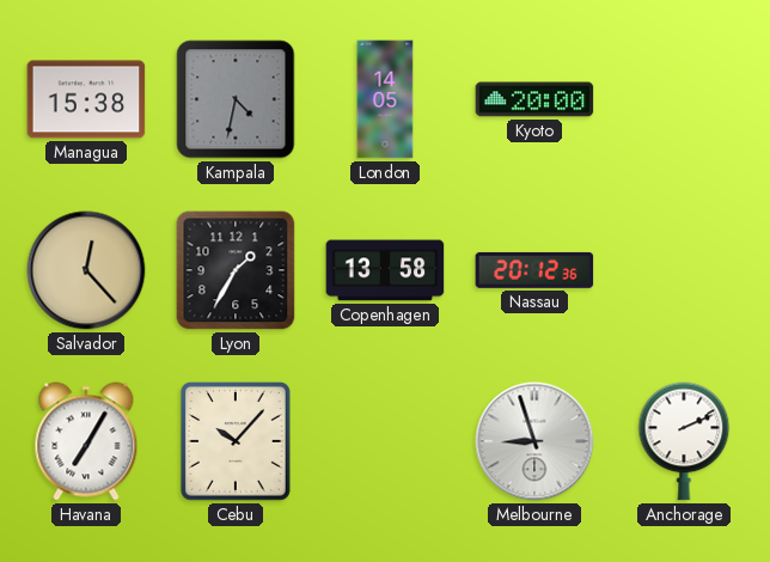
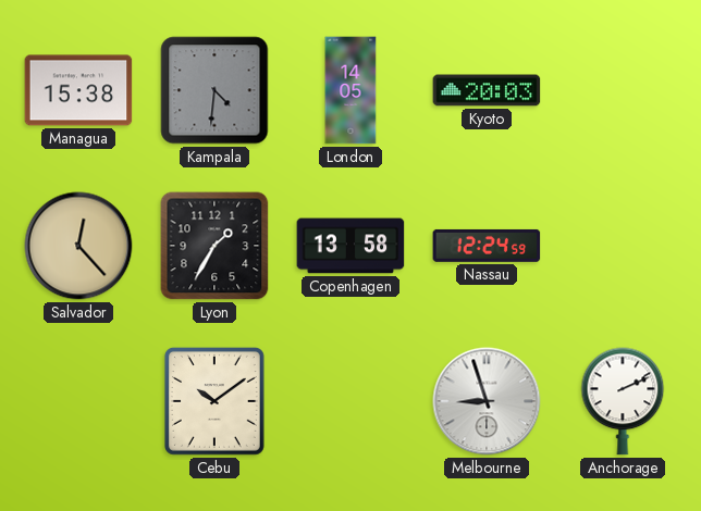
Kampala: 4:32 -> 4:31 (214, 90)
Kyoto: 20:00 -> 20:03 (487, 90)
Nassau: 20:12 -> 12:24 (487, 246)
Havana: 7:05 -> none (86, 441)
Cebu: 10:07 -> 10:09 (214, 401)
